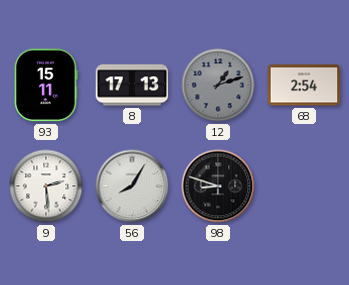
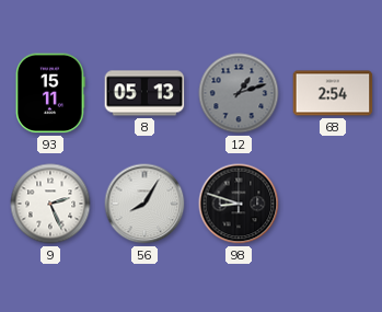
8: 17:13 -> 05:13 (144, 93)
9: 2:29 -> 2:26 (50, 204)
